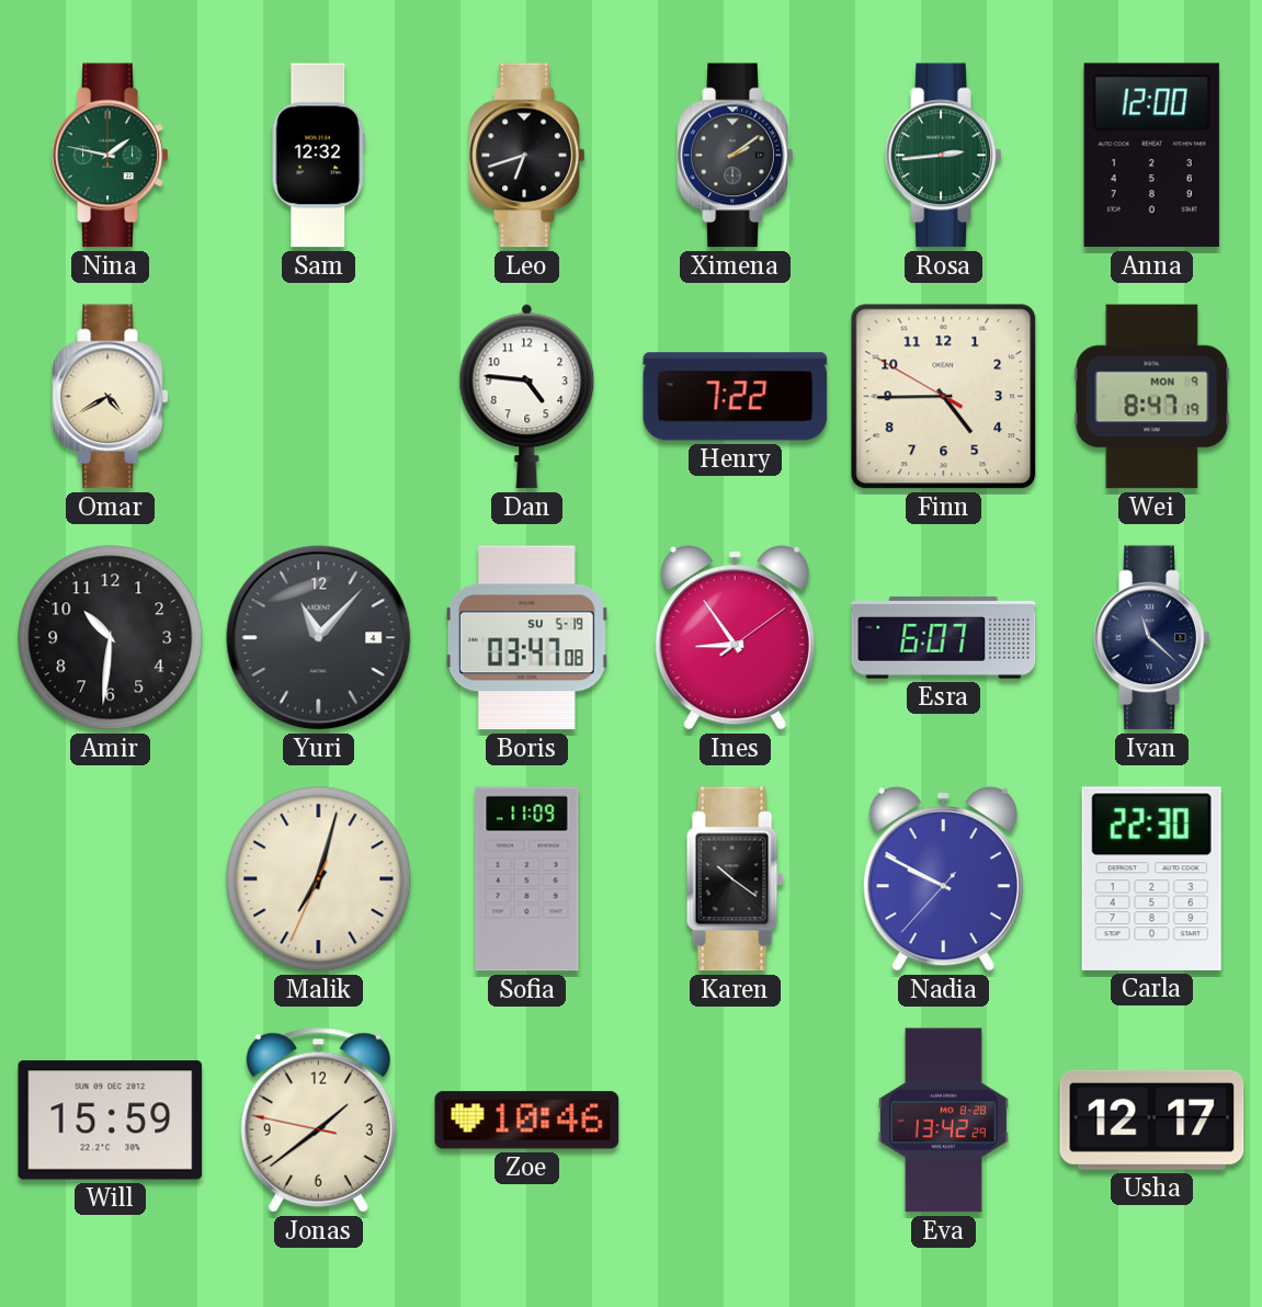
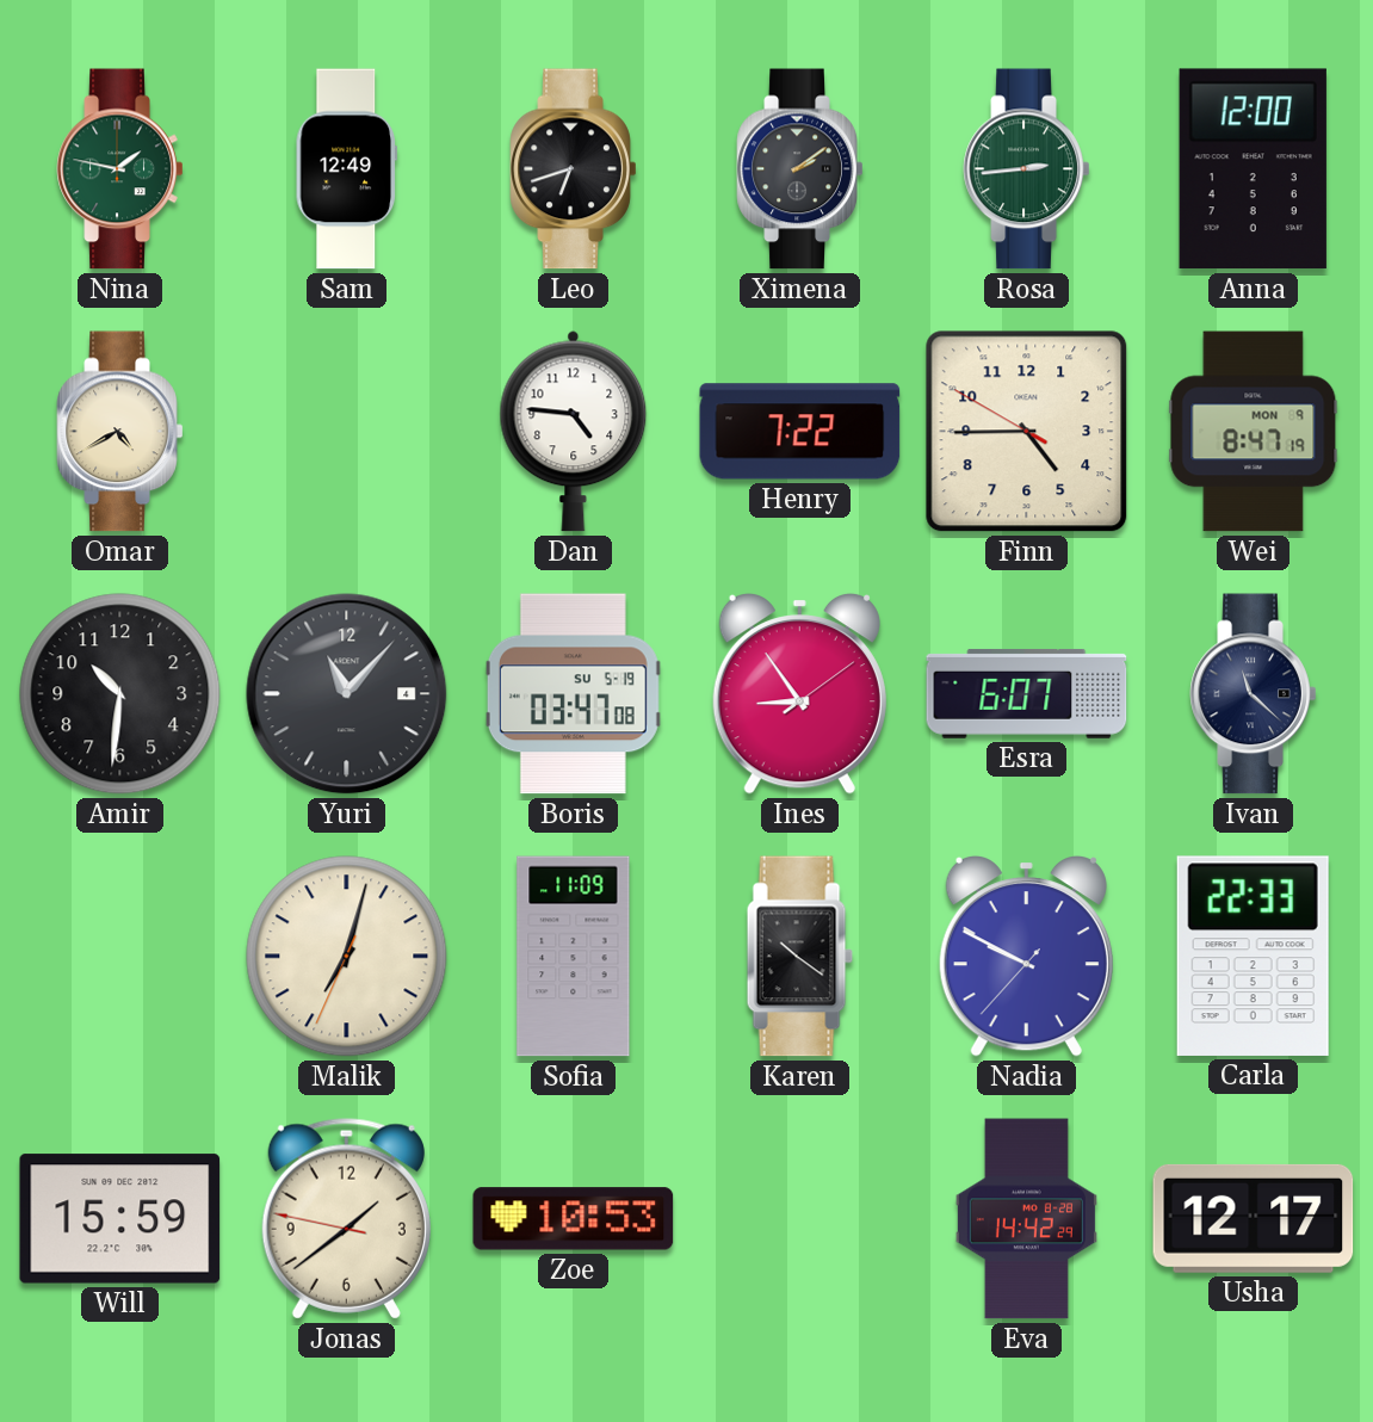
Sam: 12:32 -> 12:49 (346, 169)
Carla: 22:30 -> 22:33 (1253, 956)
Zoe: 10:46 -> 10:53 (574, 1219)
Eva: 13:42 -> 14:42 (1026, 1219)
